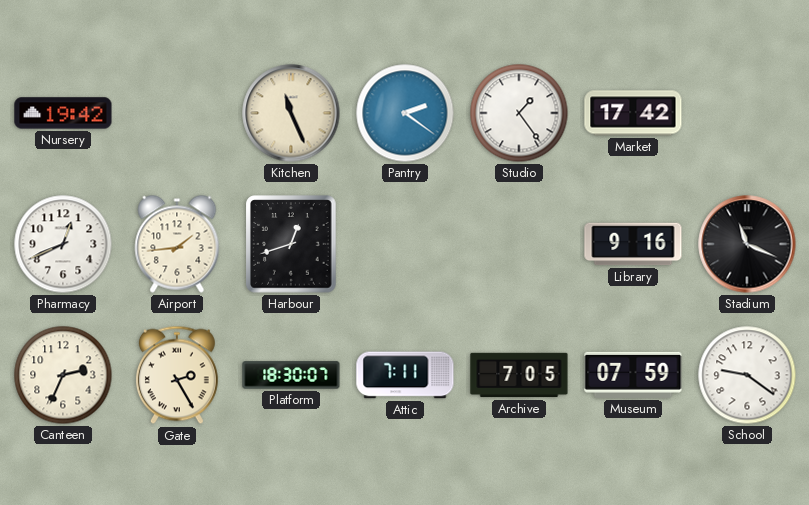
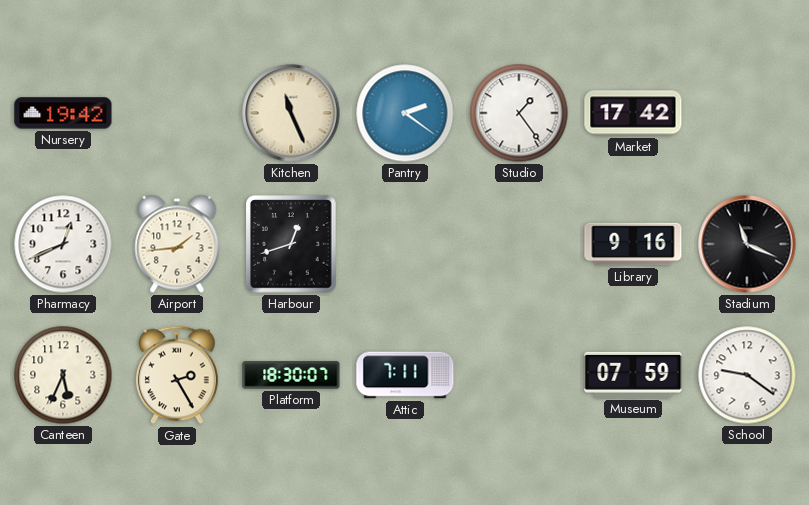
Canteen: 2:34 -> 5:34 (63, 375)
Archive: 7:05 -> none (519, 375)
